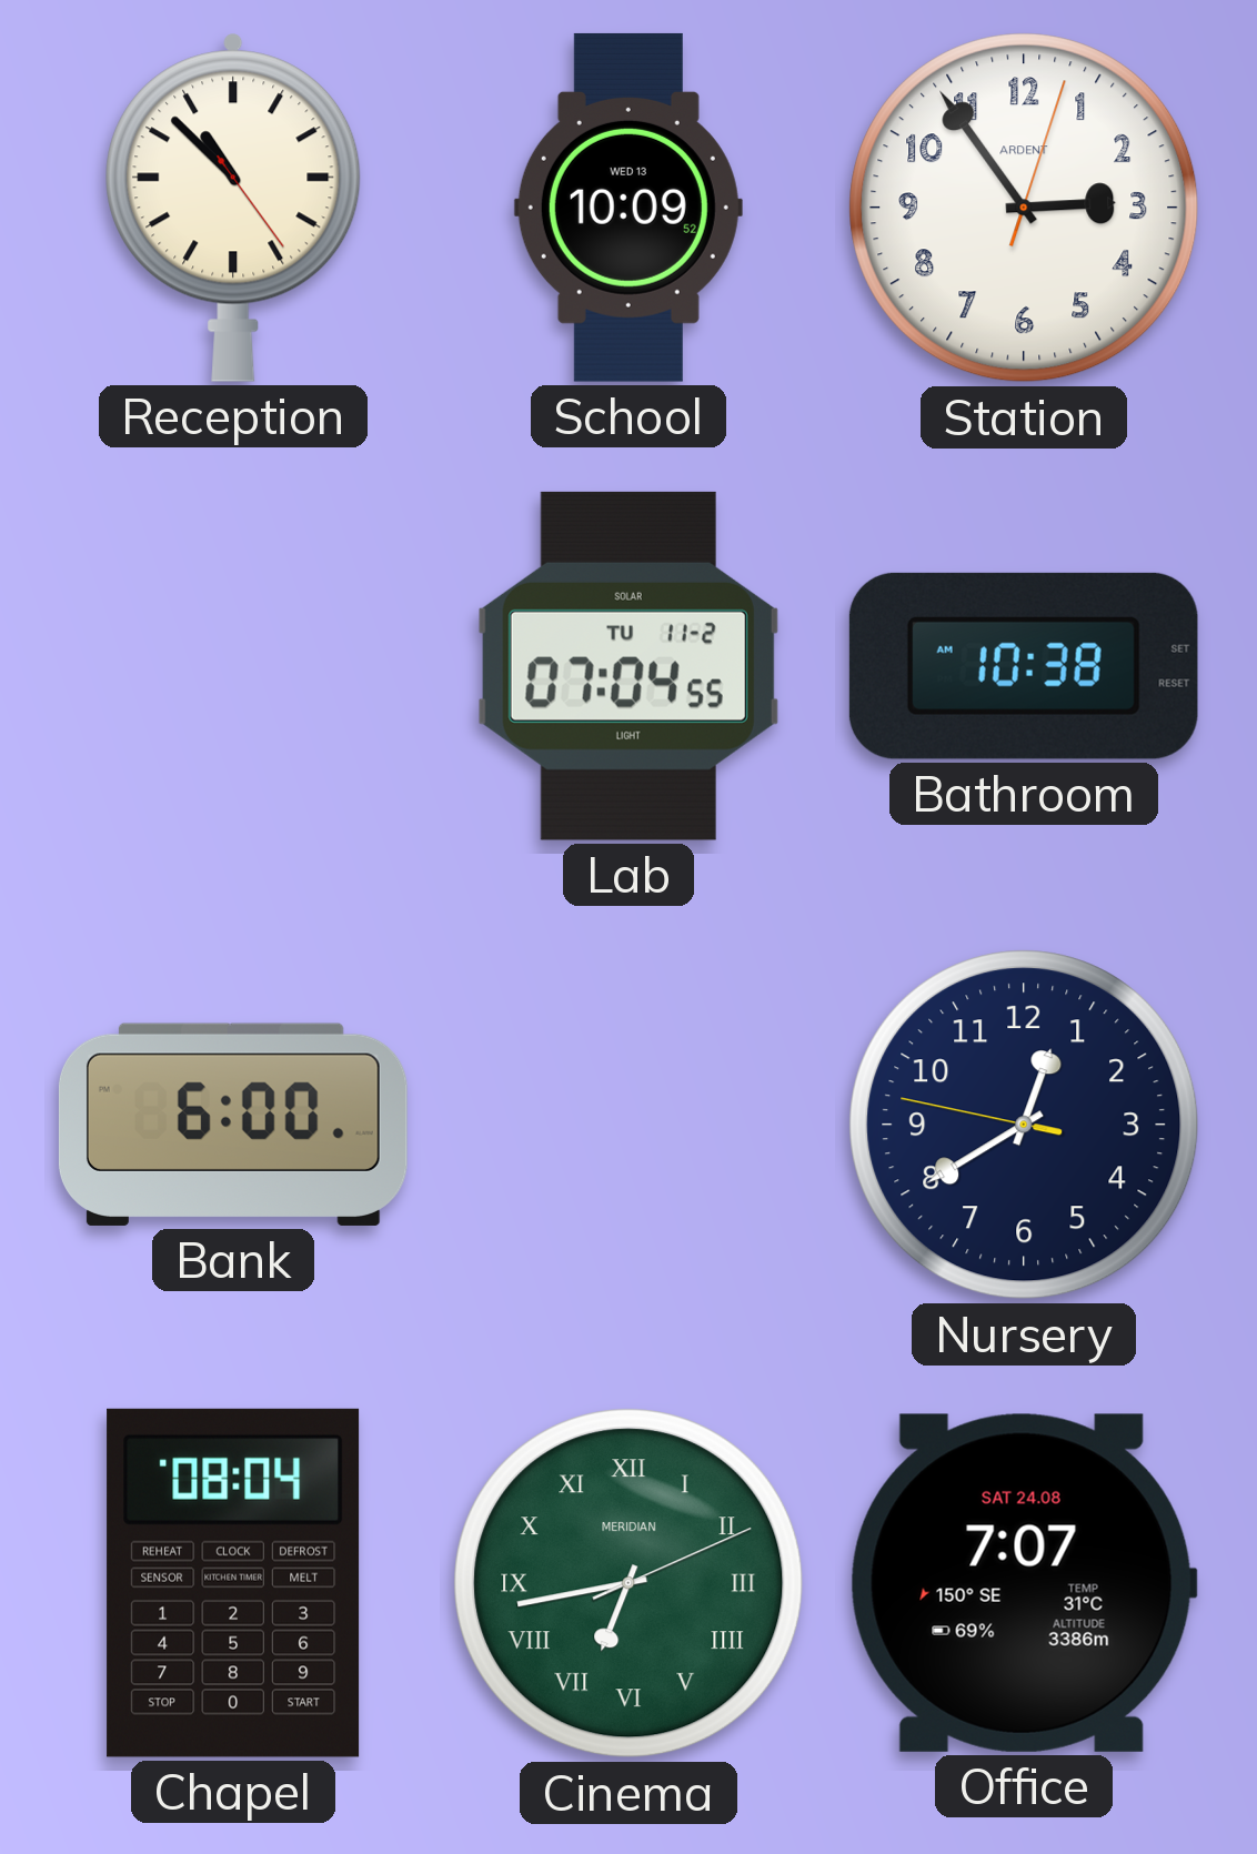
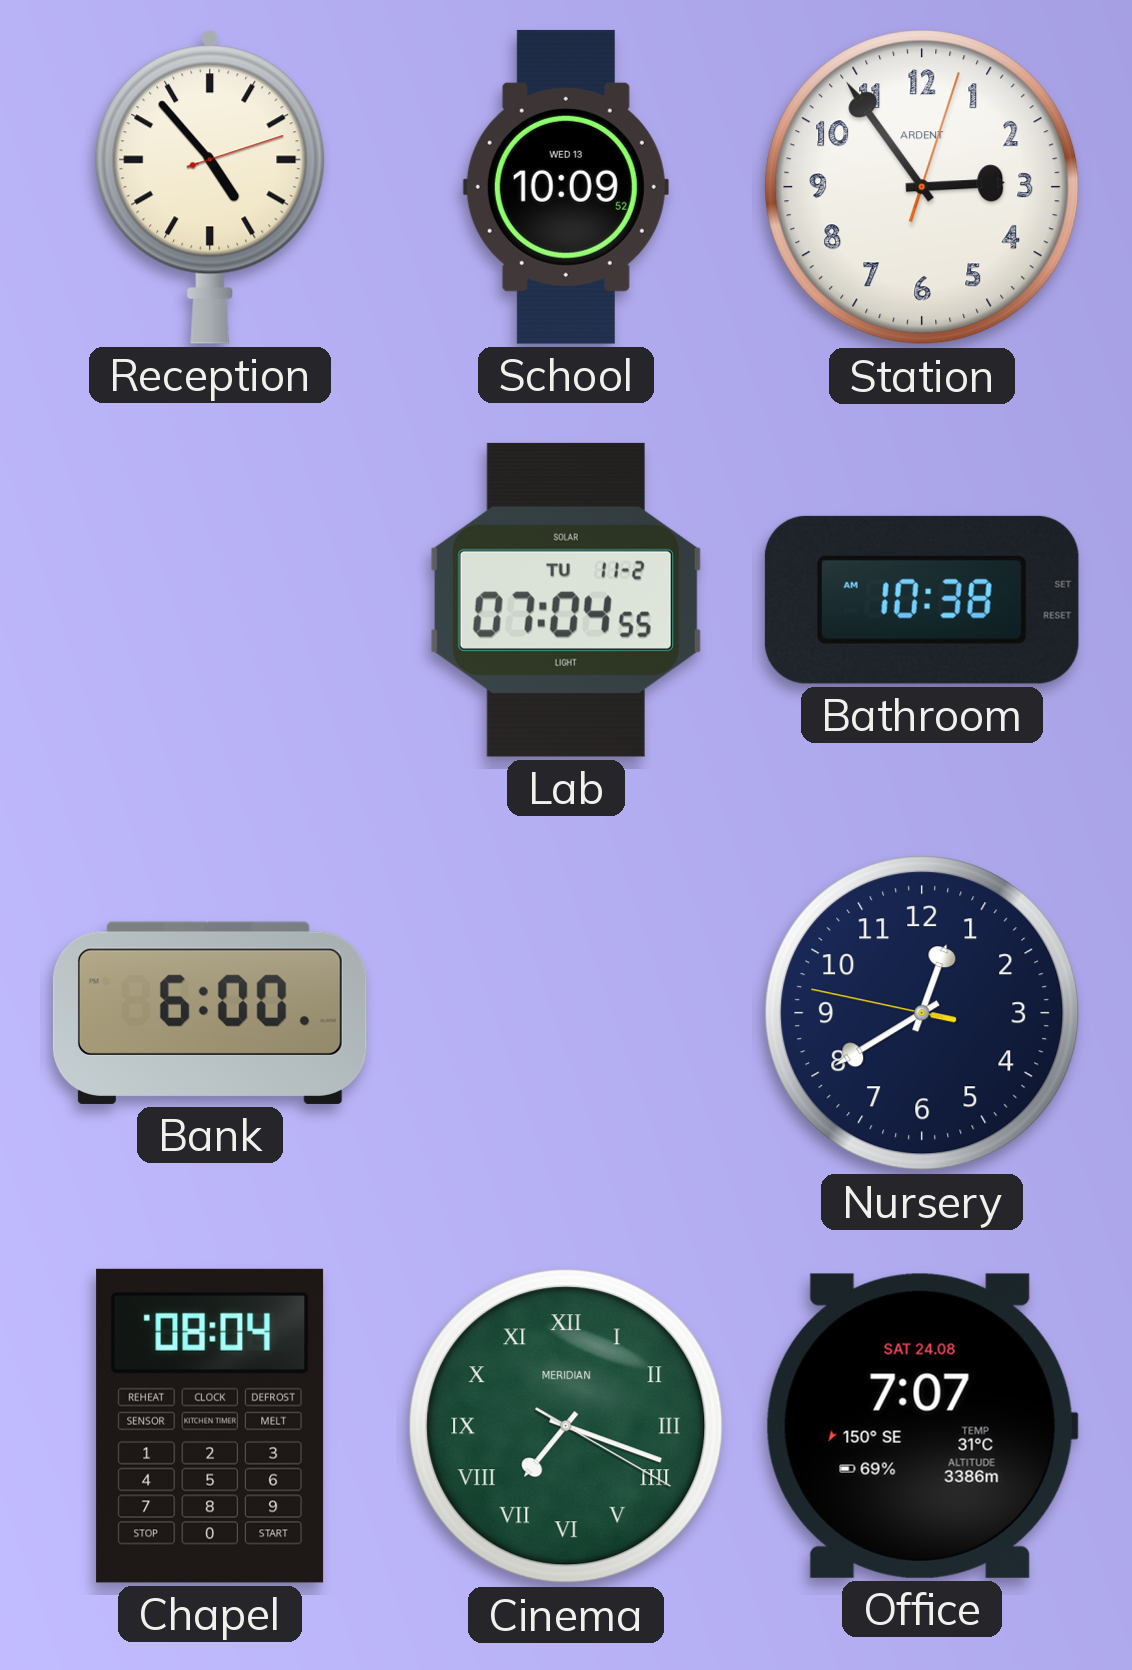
Reception: 10:52 -> 4:53 (210, 187)
Cinema: 6:43 -> 7:18 (566, 1426)
